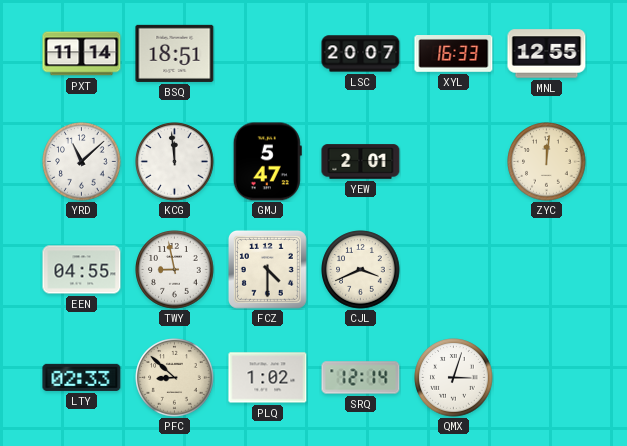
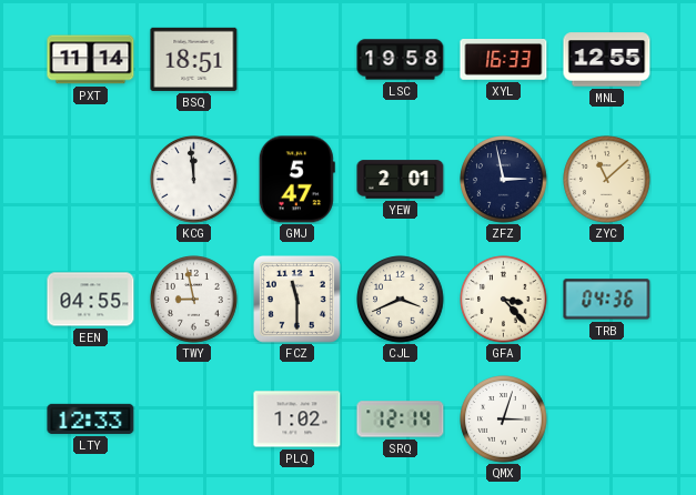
LSC: 20:07 -> 19:58 (401, 60)
YRD: 11:08 -> none (82, 162)
ZFZ: none -> 2:58 (504, 180)
ZYC: 12:01 -> 11:08 (607, 180)
FCZ: 4:30 -> 11:30 (296, 299)
GFA: none -> 3:23 (504, 300)
TRB: none -> 04:36 (607, 300)
LTY: 02:33 -> 12:33 (91, 418)
PFC: 8:52 -> none (175, 378)
